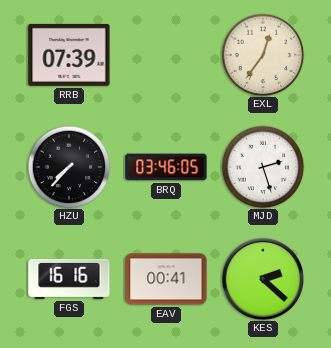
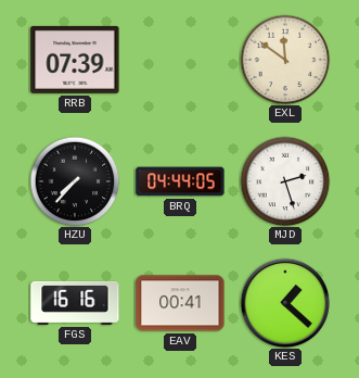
EXL: 12:36 -> 11:51 (285, 60)
BRQ: 03:46 -> 04:44 (180, 181)
KES: 2:22 -> 1:22 (285, 303)
